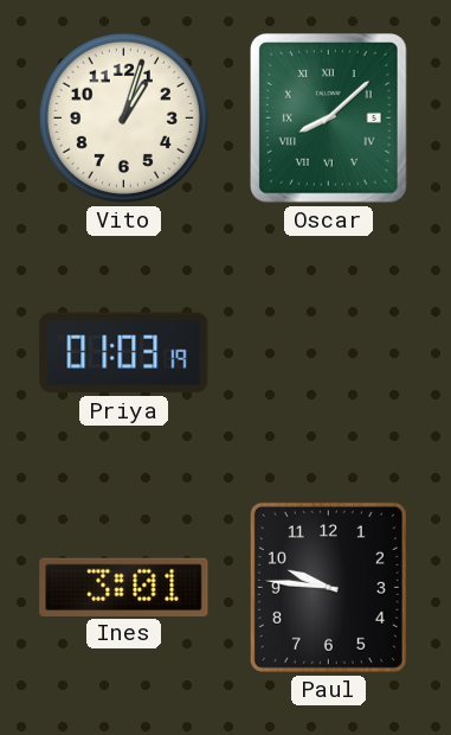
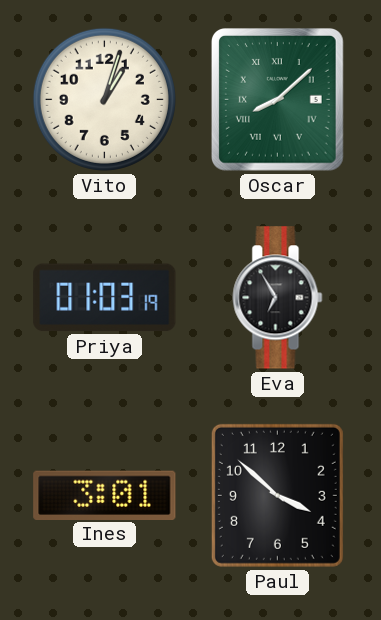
Eva: none -> 6:55 (278, 298)
Paul: 9:46 -> 3:52 (277, 495)
